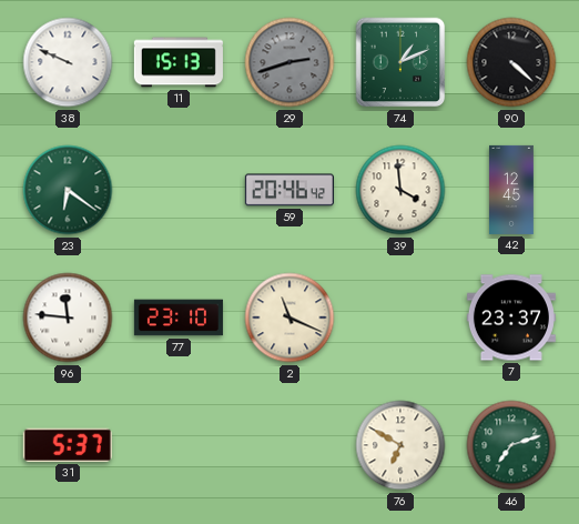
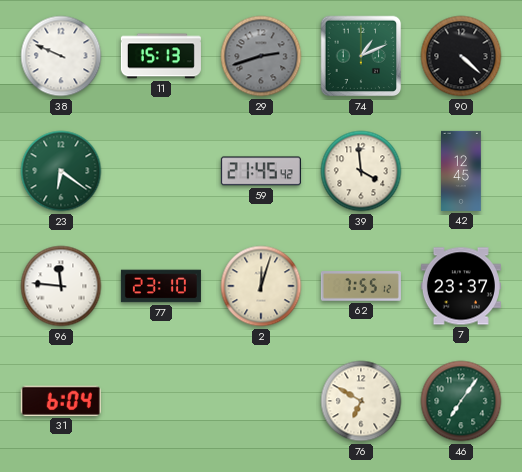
59: 20:46 -> 21:45 (261, 171)
2: 11:19 -> 12:03 (261, 286)
62: none -> 7:55 (361, 286)
31: 5:37 -> 6:04 (61, 401)
46: 7:12 -> 7:06 (461, 401)
